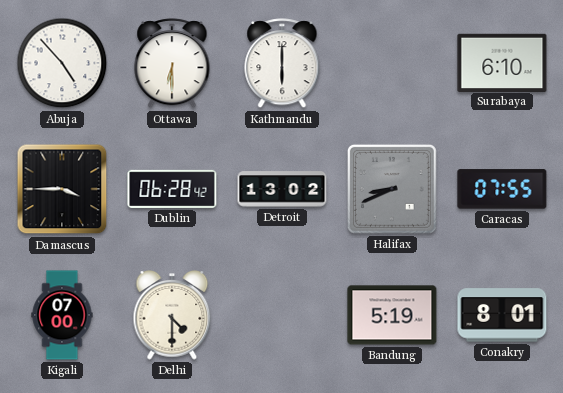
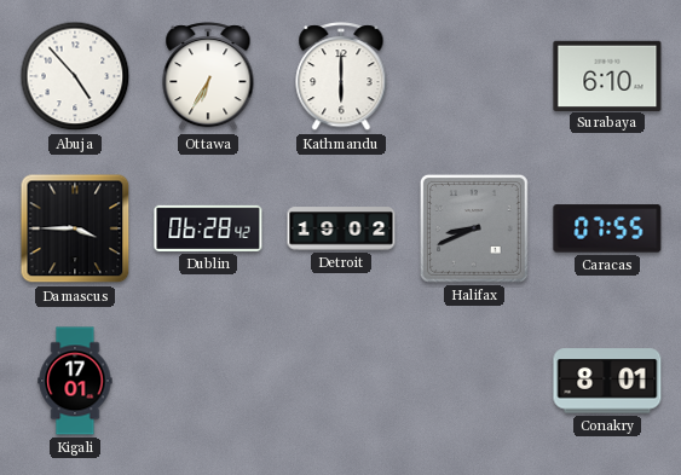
Ottawa: 6:30 -> 6:35 (208, 77)
Detroit: 13:02 -> 19:02 (341, 228)
Kigali: 07:00 -> 17:01 (75, 381)
Delhi: 4:30 -> none (172, 315)
Bandung: 5:19 -> none (392, 315)
